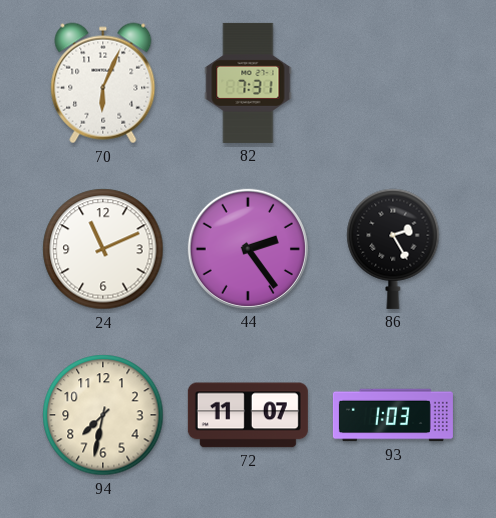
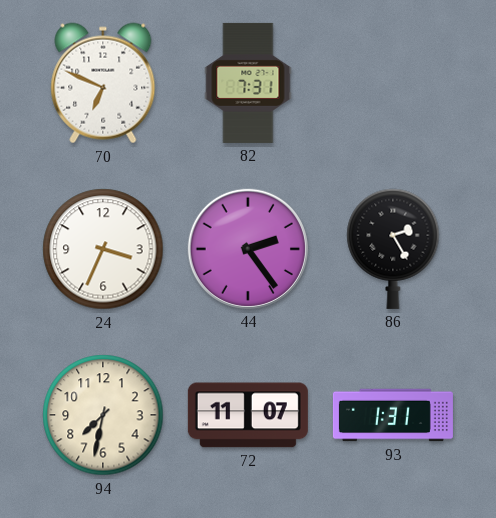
70: 6:04 -> 6:49 (103, 83)
24: 11:11 -> 3:34 (103, 249)
93: 1:03 -> 1:31 (393, 415)
